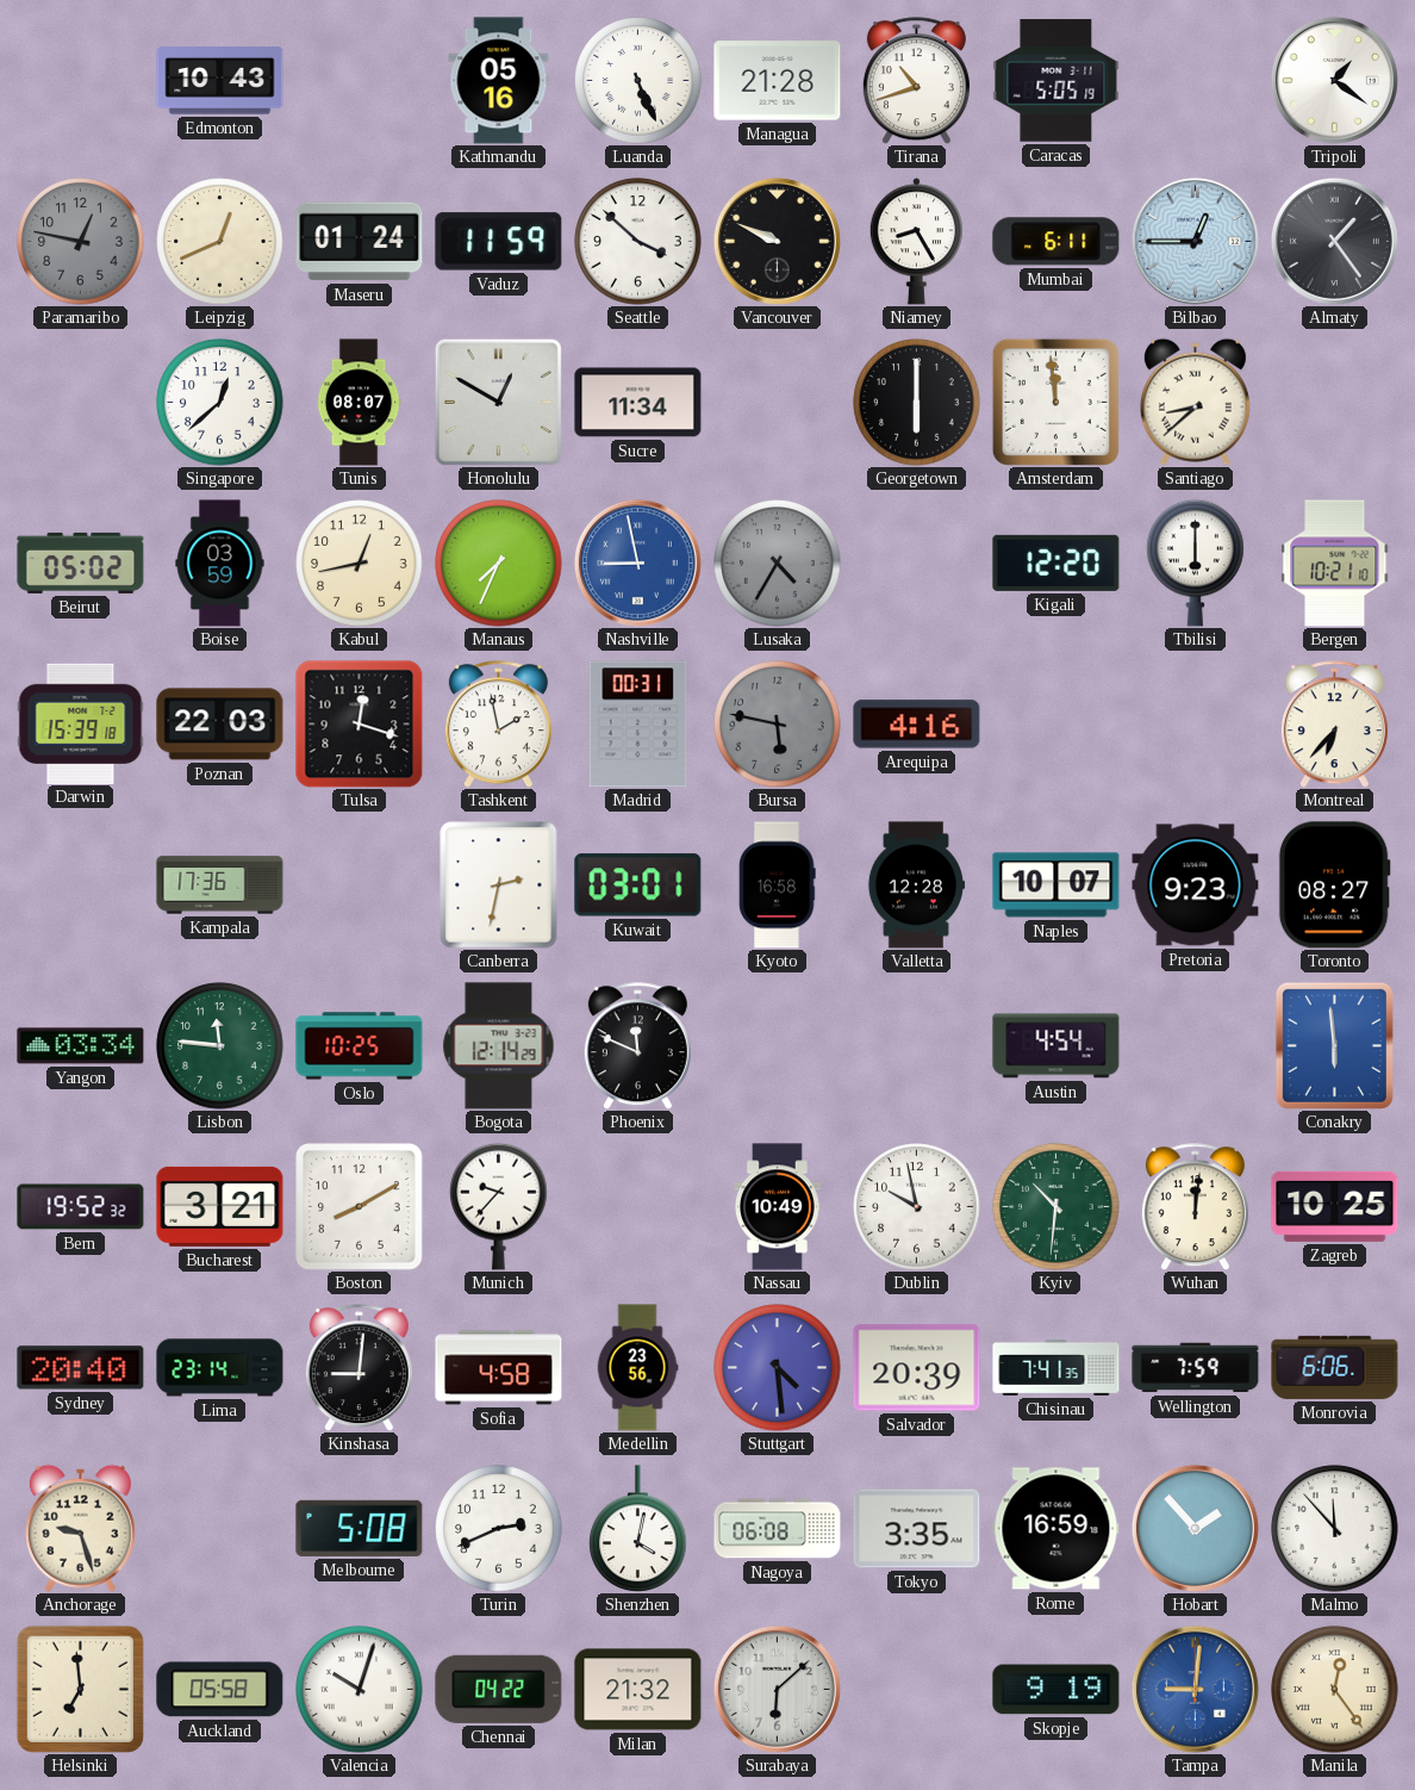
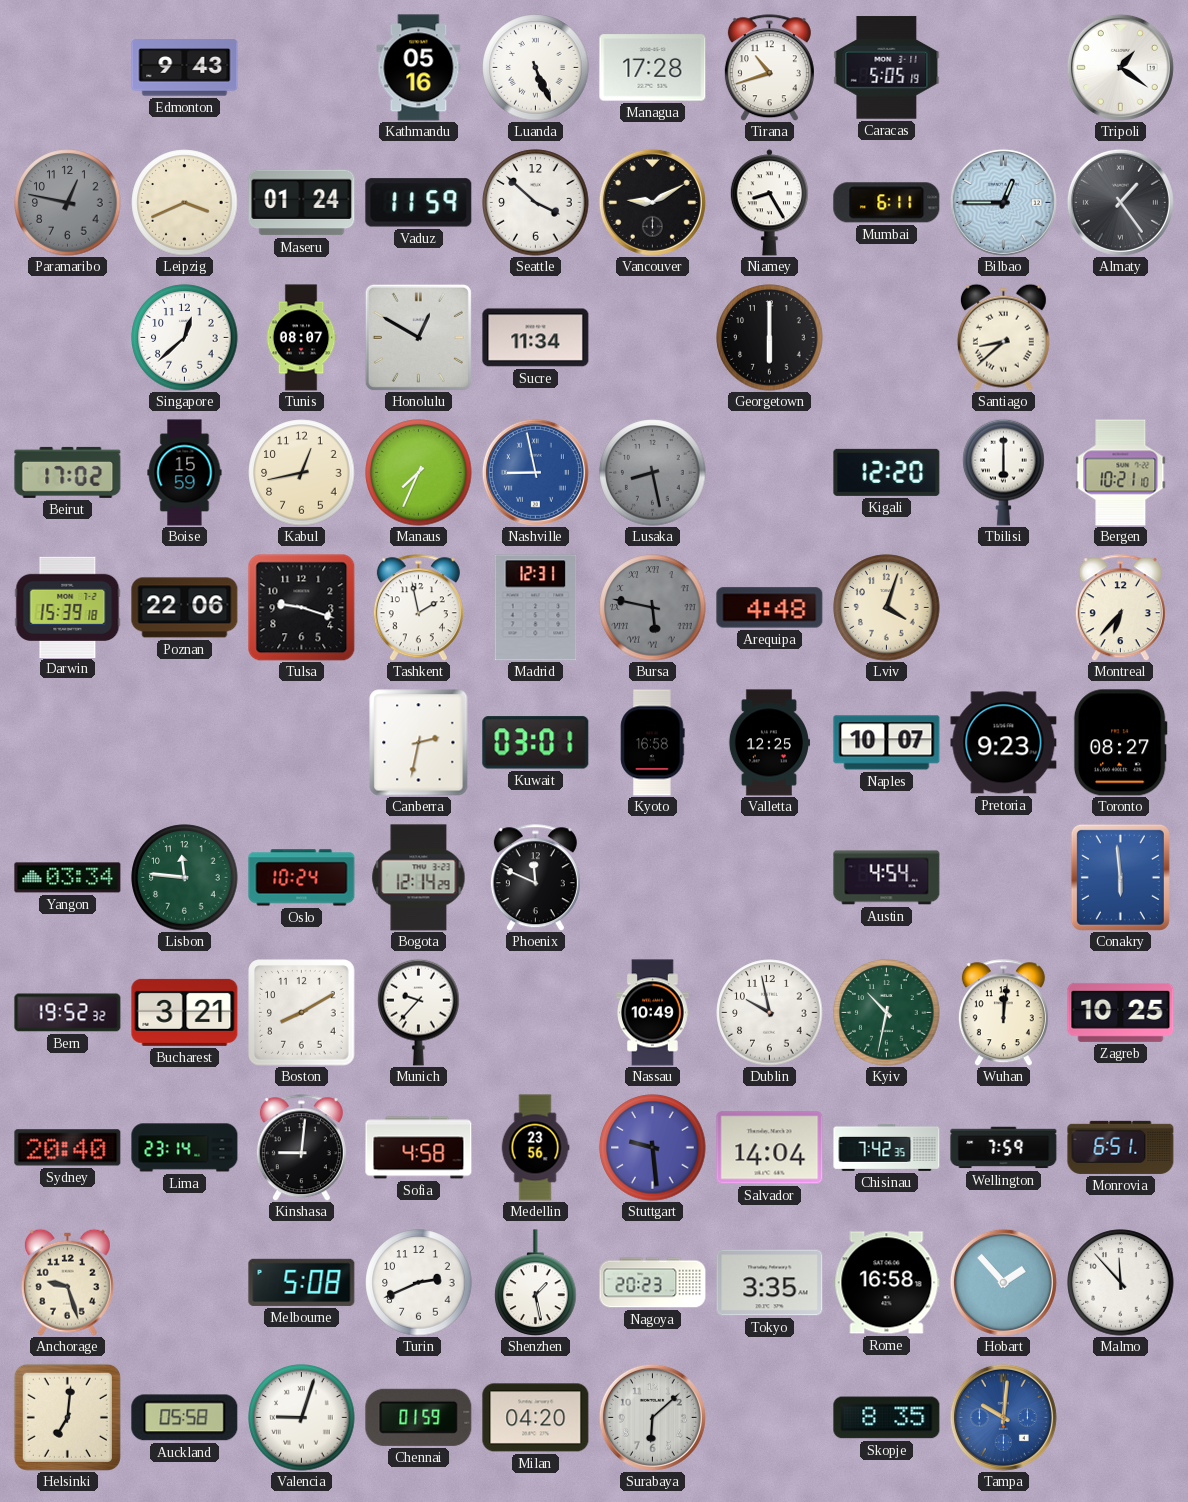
Edmonton: 10:43 -> 9:43 (185, 68)
Managua: 21:28 -> 17:28 (653, 68)
Leipzig: 12:41 -> 3:41 (185, 203)
Vancouver: 9:49 -> 9:10 (652, 202)
Amsterdam: 11:59 -> none (1055, 402)
Beirut: 05:02 -> 17:02 (68, 472)
Boise: 03:59 -> 15:59 (185, 473)
Lusaka: 4:35 -> 8:28 (653, 473)
Poznan: 22:03 -> 22:06 (185, 608)
Tulsa: 12:18 -> 9:18 (301, 607)
Madrid: 00:31 -> 12:31 (536, 608)
Bursa numerals: Arabic -> Roman (653, 608)
Arequipa: 4:16 -> 4:48 (770, 608)
Lviv: none -> 4:03 (887, 608)
Kampala: 17:36 -> none (220, 885)
Valletta: 12:28 -> 12:25 (768, 743)
Oslo: 10:25 -> 10:24 (302, 878)
Kyiv: 10:31 -> 10:32 (887, 1013)
Stuttgart: 4:29 -> 9:29 (653, 1148)
Salvador: 20:39 -> 14:04 (770, 1148)
Chisinau: 7:41 -> 7:42 (887, 1147)
Monrovia: 6:06 -> 6:51 (1121, 1147)
Shenzhen: 4:02 -> 1:28 (536, 1282)
Nagoya: 06:08 -> 20:23 (653, 1283)
Rome: 16:59 -> 16:58 (887, 1283)
Helsinki: 6:59 -> 7:01 (67, 1417)
Valencia: 10:03 -> 9:03 (302, 1418)
Chennai: 04:22 -> 01:59 (419, 1417)
Milan: 21:32 -> 04:20 (536, 1418)
Skopje: 9:19 -> 8:35 (887, 1418)
Tampa: 9:01 -> 10:01 (1003, 1417)
Manila: 12:24 -> none (1335, 1690)
